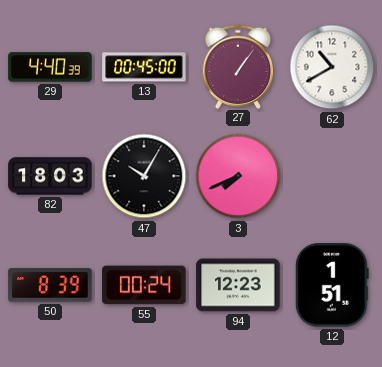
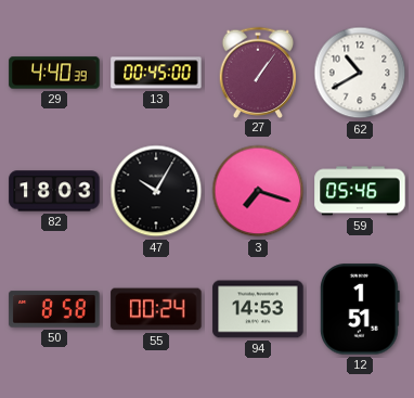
3: 7:41 -> 7:18 (258, 191)
59: none -> 05:46 (360, 191)
50: 8:39 -> 8:58 (54, 309)
94: 12:23 -> 14:53 (258, 309)
